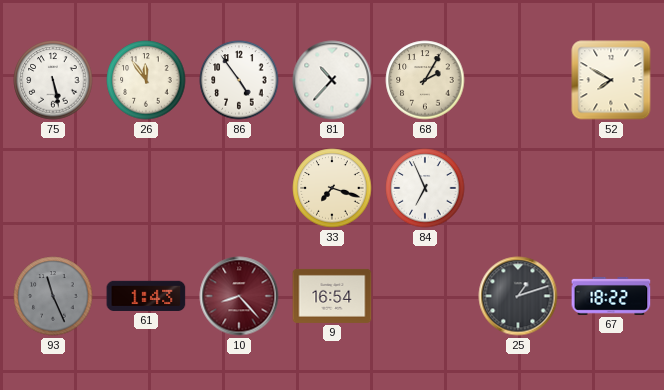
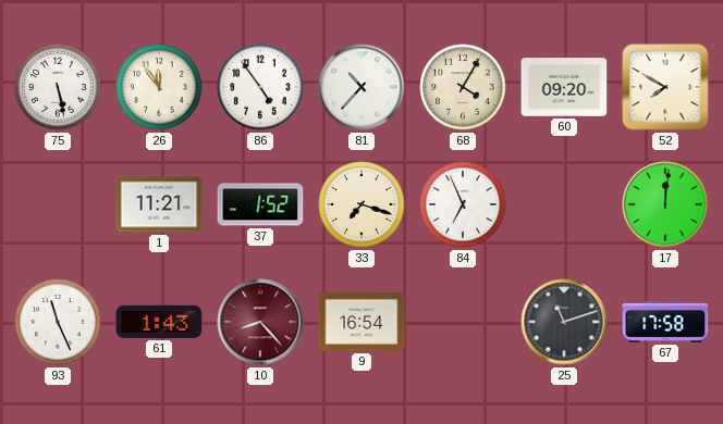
68: 2:05 -> 4:05 (463, 87)
60: none -> 09:20 (564, 87)
1: none -> 11:21 (159, 204)
37: none -> 1:52 (260, 204)
17: none -> 12:01 (665, 204)
93 dial: grey -> white (58, 322)
25: 1:12 -> 11:12 (564, 322)
67: 18:22 -> 17:58 (665, 322)
